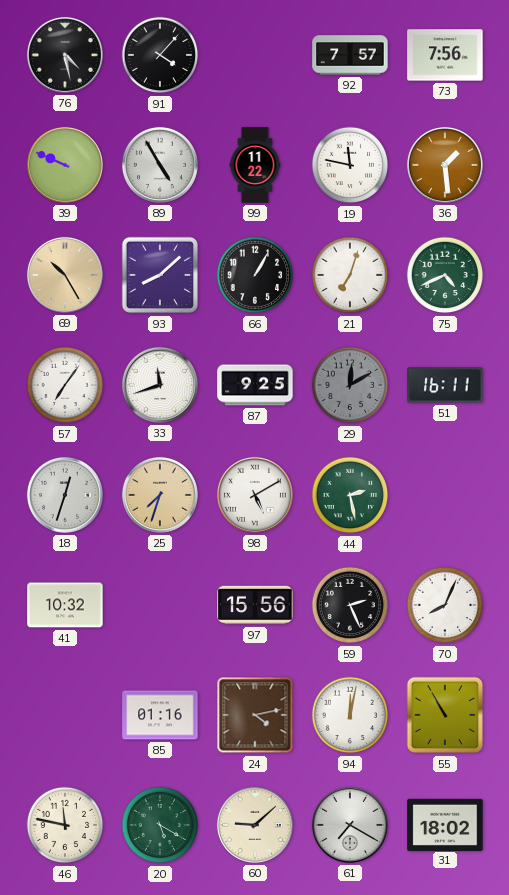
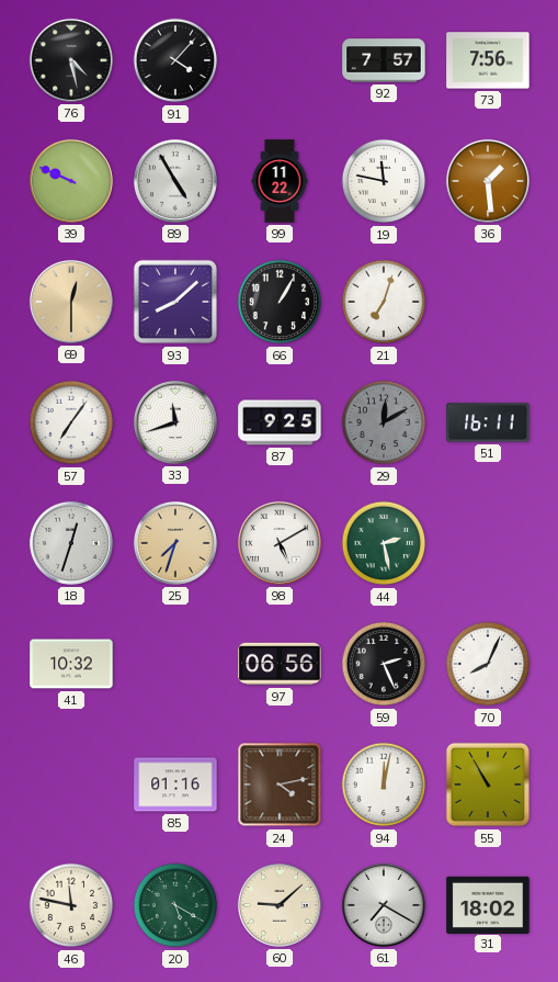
69: 10:25 -> 12:30 (71, 302)
75: 4:41 -> none (445, 275)
97: 15:56 -> 06:56 (280, 664)
